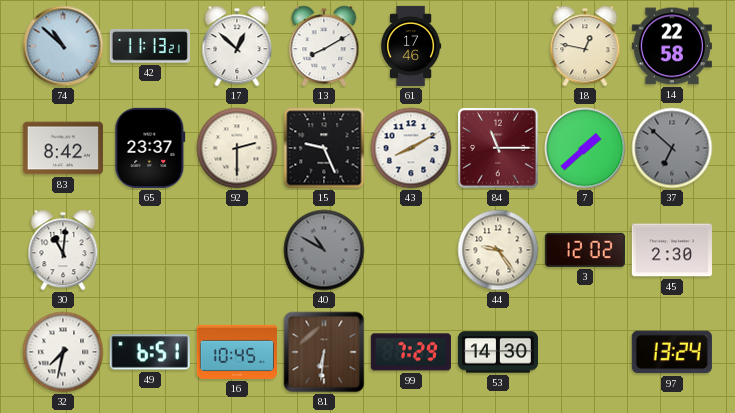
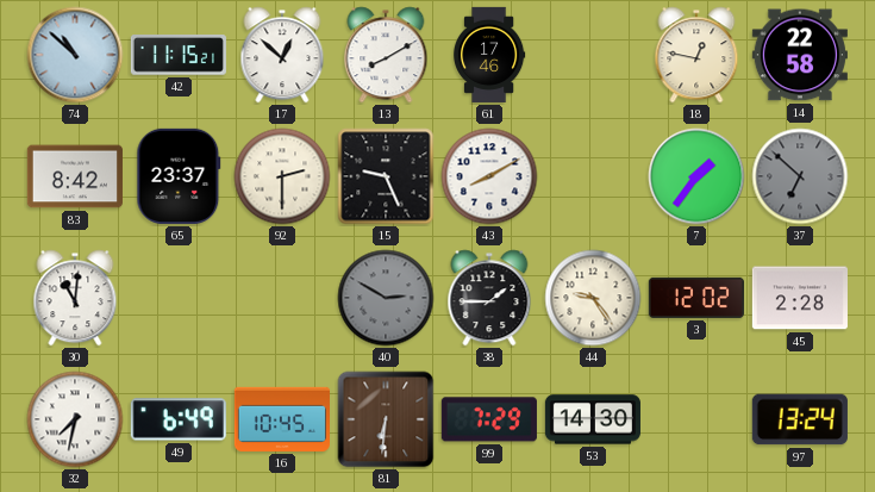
42: 11:13 -> 11:15 (179, 55)
84: 11:15 -> none (498, 148)
7: 1:38 -> 1:36 (696, 176)
40: 10:50 -> 2:50 (386, 298)
38: none -> 1:45 (489, 298)
45: 2:30 -> 2:28 (800, 298)
49: 6:51 -> 6:49 (179, 419)
